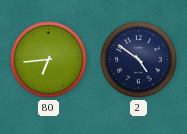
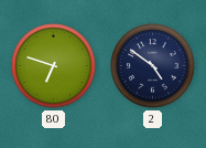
80: 6:44 -> 6:48 (54, 66)
